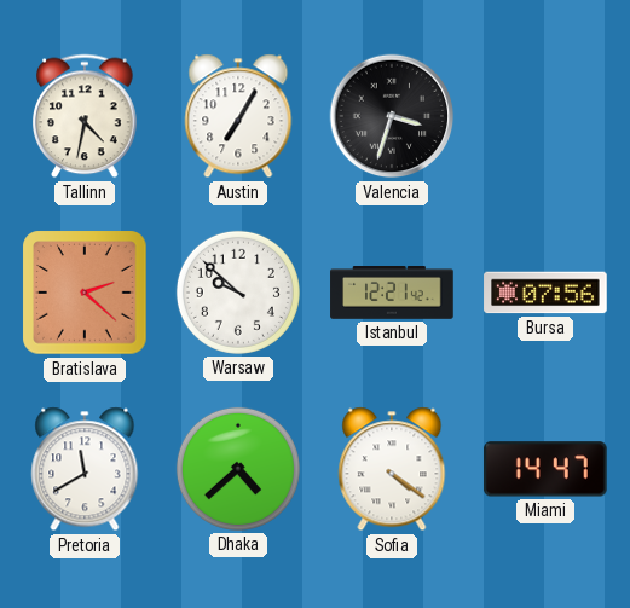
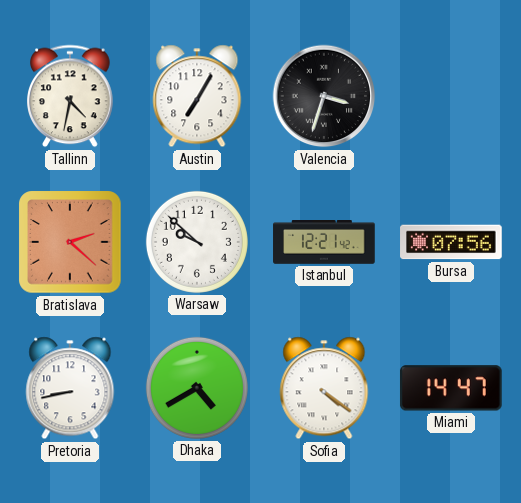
Pretoria: 11:40 -> 8:43 (70, 388)
Dhaka: 4:38 -> 4:40 (197, 388)
